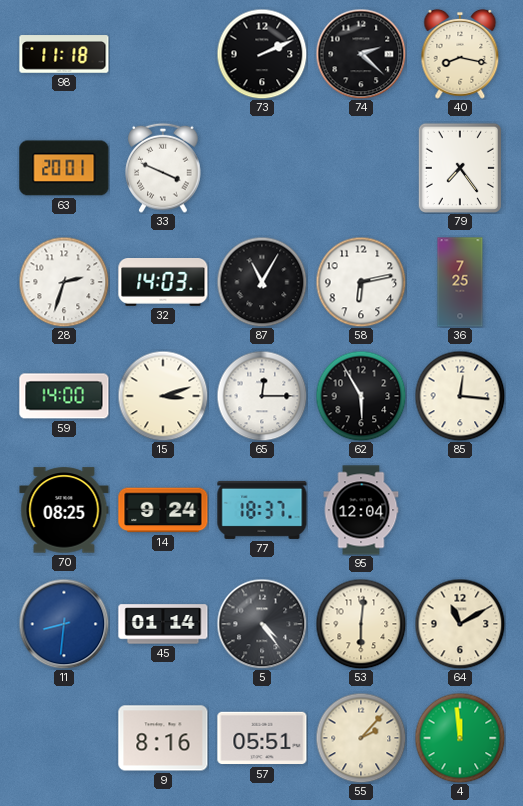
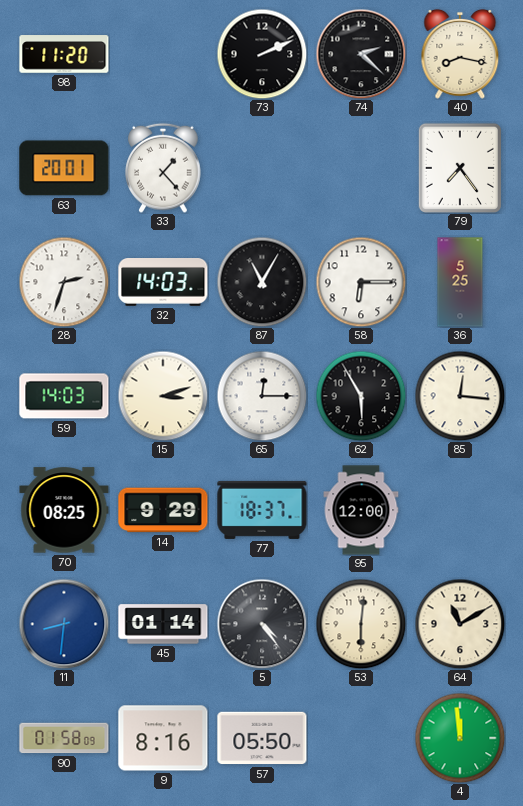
98: 11:18 -> 11:20 (64, 54)
33: 3:49 -> 1:23 (163, 168)
58: 6:13 -> 6:15 (361, 282)
36: 7:25 -> 5:25 (460, 282)
59: 14:00 -> 14:03 (64, 396)
14: 9:24 -> 9:29 (163, 510)
95: 12:04 -> 12:00 (361, 510)
90: none -> 01:58 (64, 738)
57: 05:51 -> 05:50 (262, 738)
55: 2:07 -> none (361, 738)
